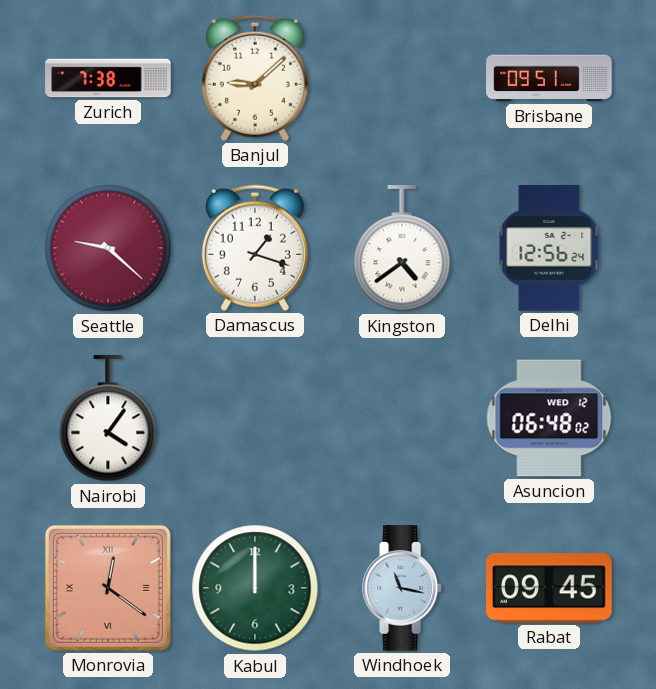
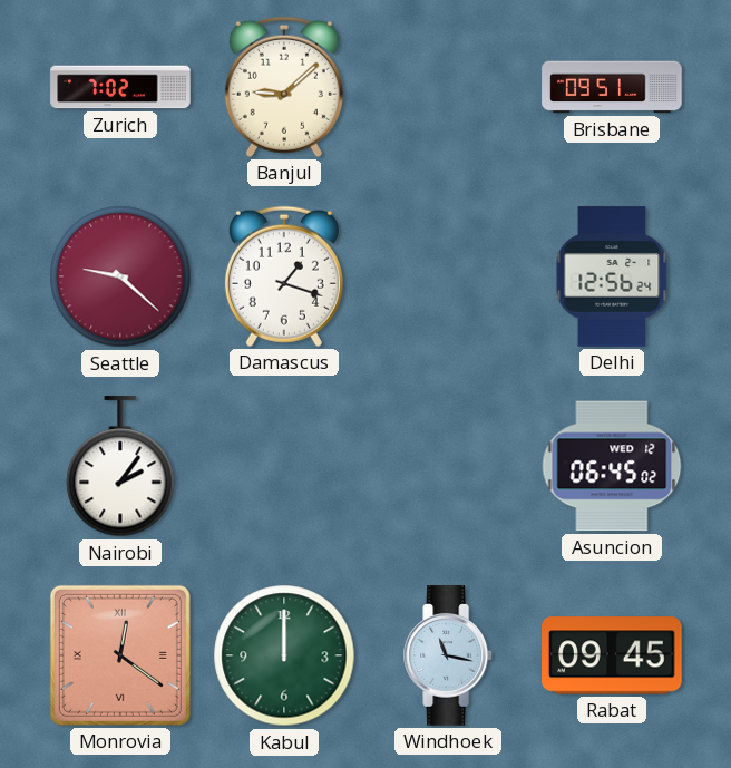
Zurich: 7:38 -> 7:02 (120, 87)
Kingston: 4:39 -> none (402, 249)
Nairobi: 4:06 -> 2:06 (120, 467)
Asuncion: 06:48 -> 06:45 (612, 466)
